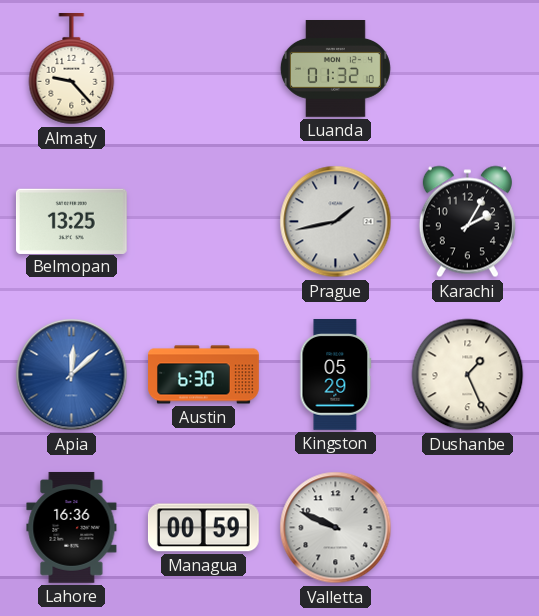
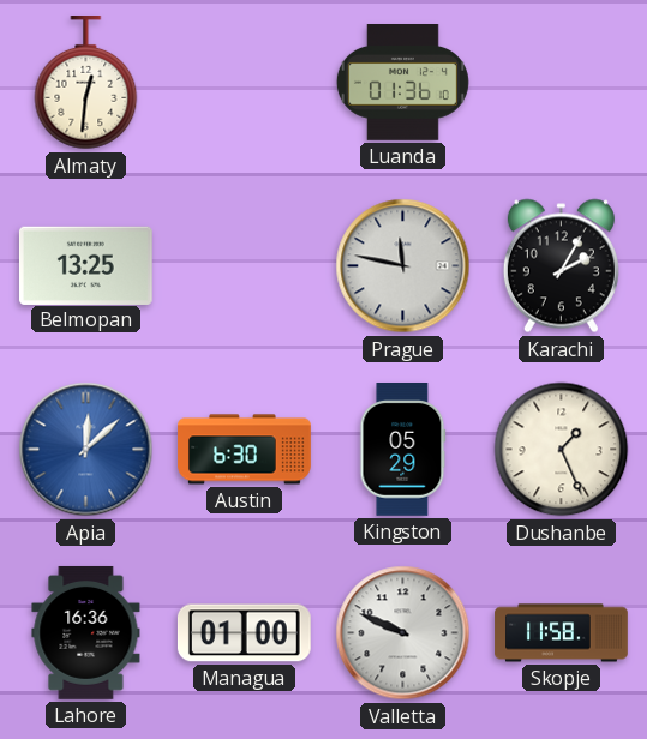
Almaty: 9:23 -> 12:31 (86, 84)
Luanda: 01:32 -> 01:36 (402, 83)
Prague: 1:43 -> 11:47 (403, 266)
Managua: 00:59 -> 01:00 (244, 633)
Skopje: none -> 11:58 (562, 633)
